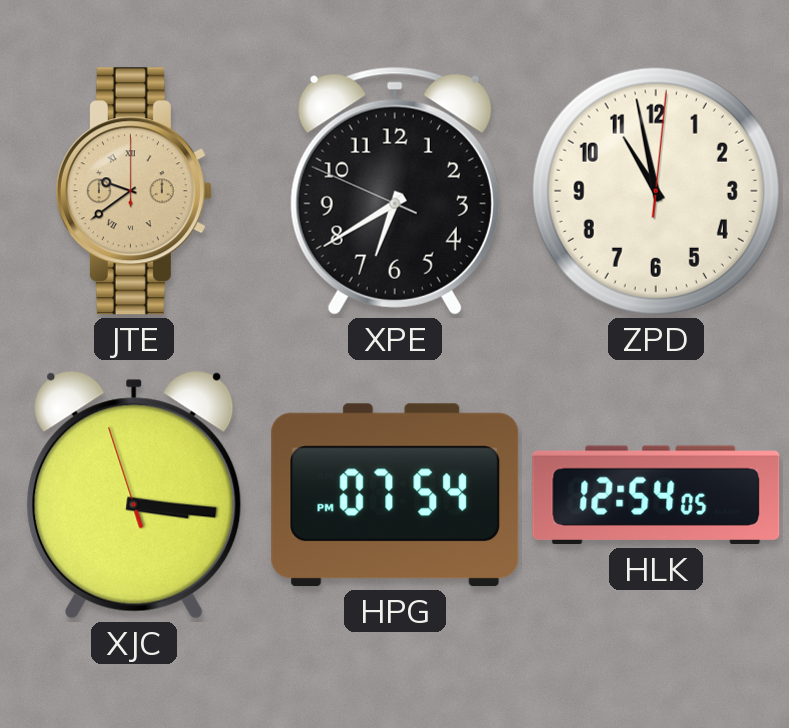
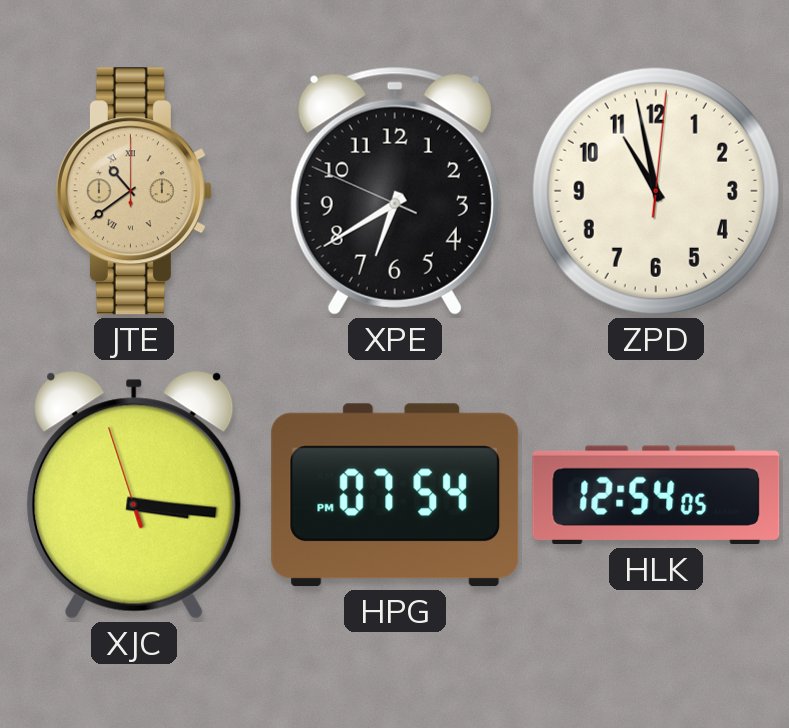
JTE: 9:39 -> 10:39 (134, 191)
